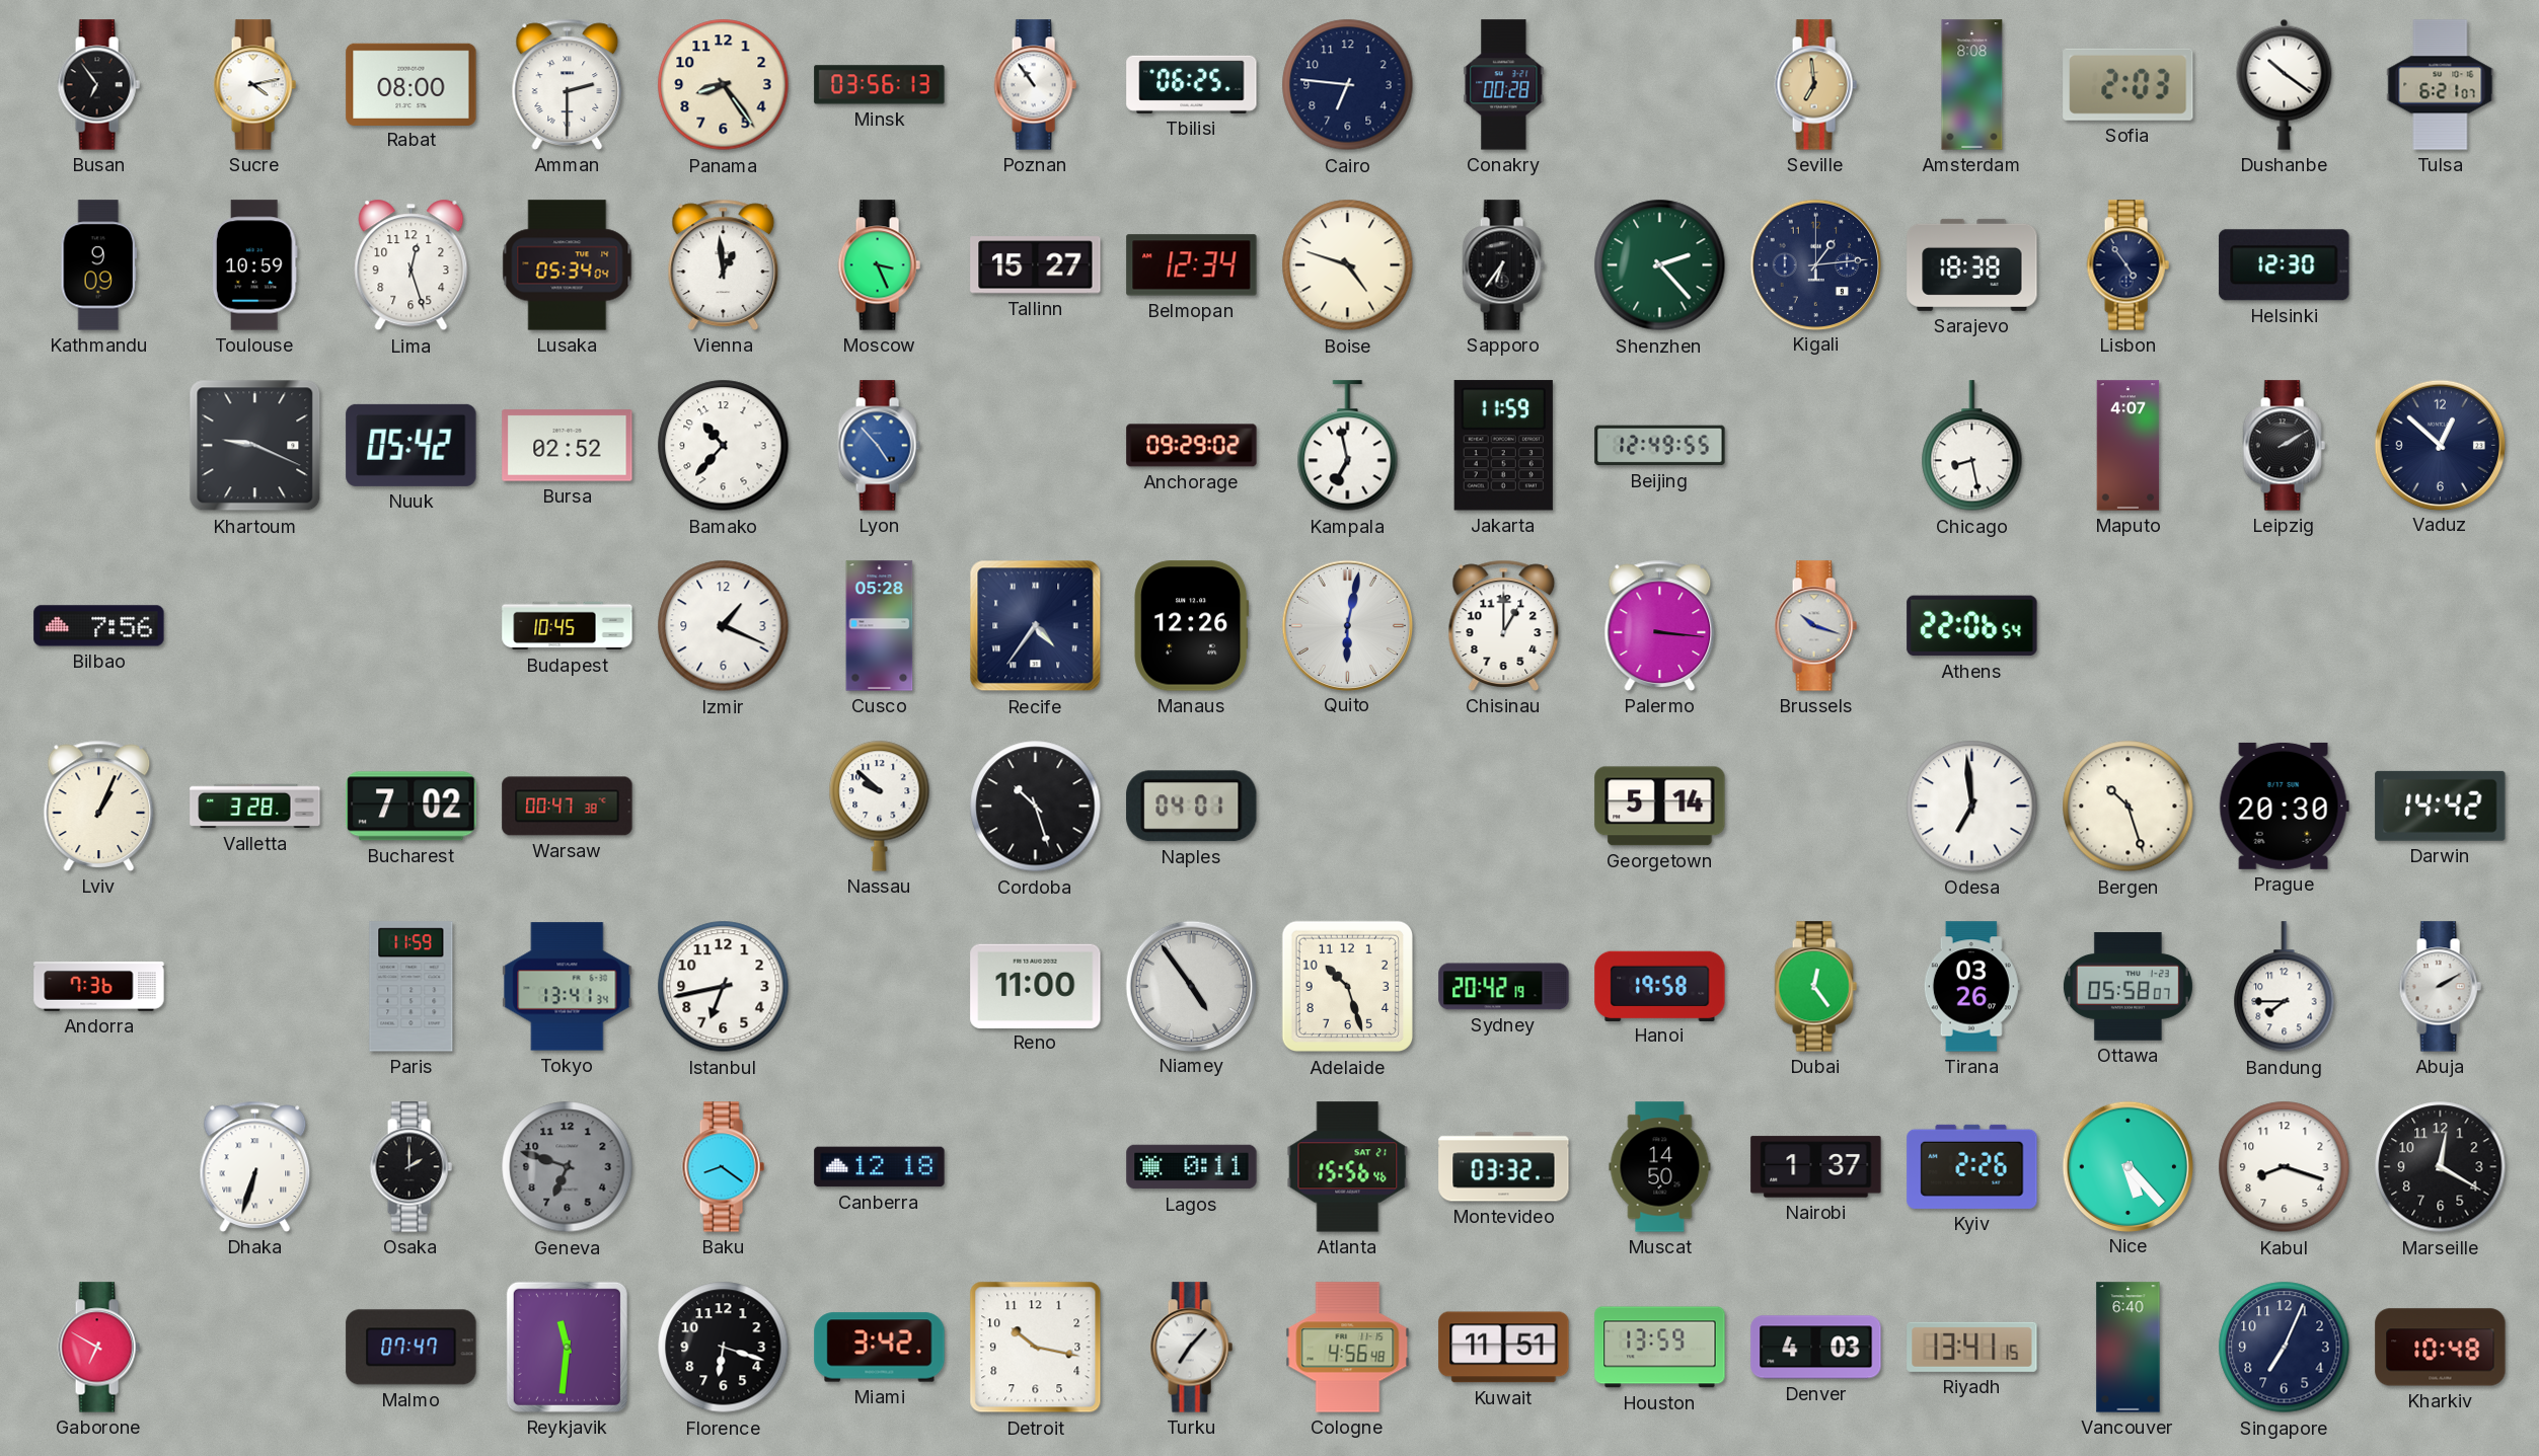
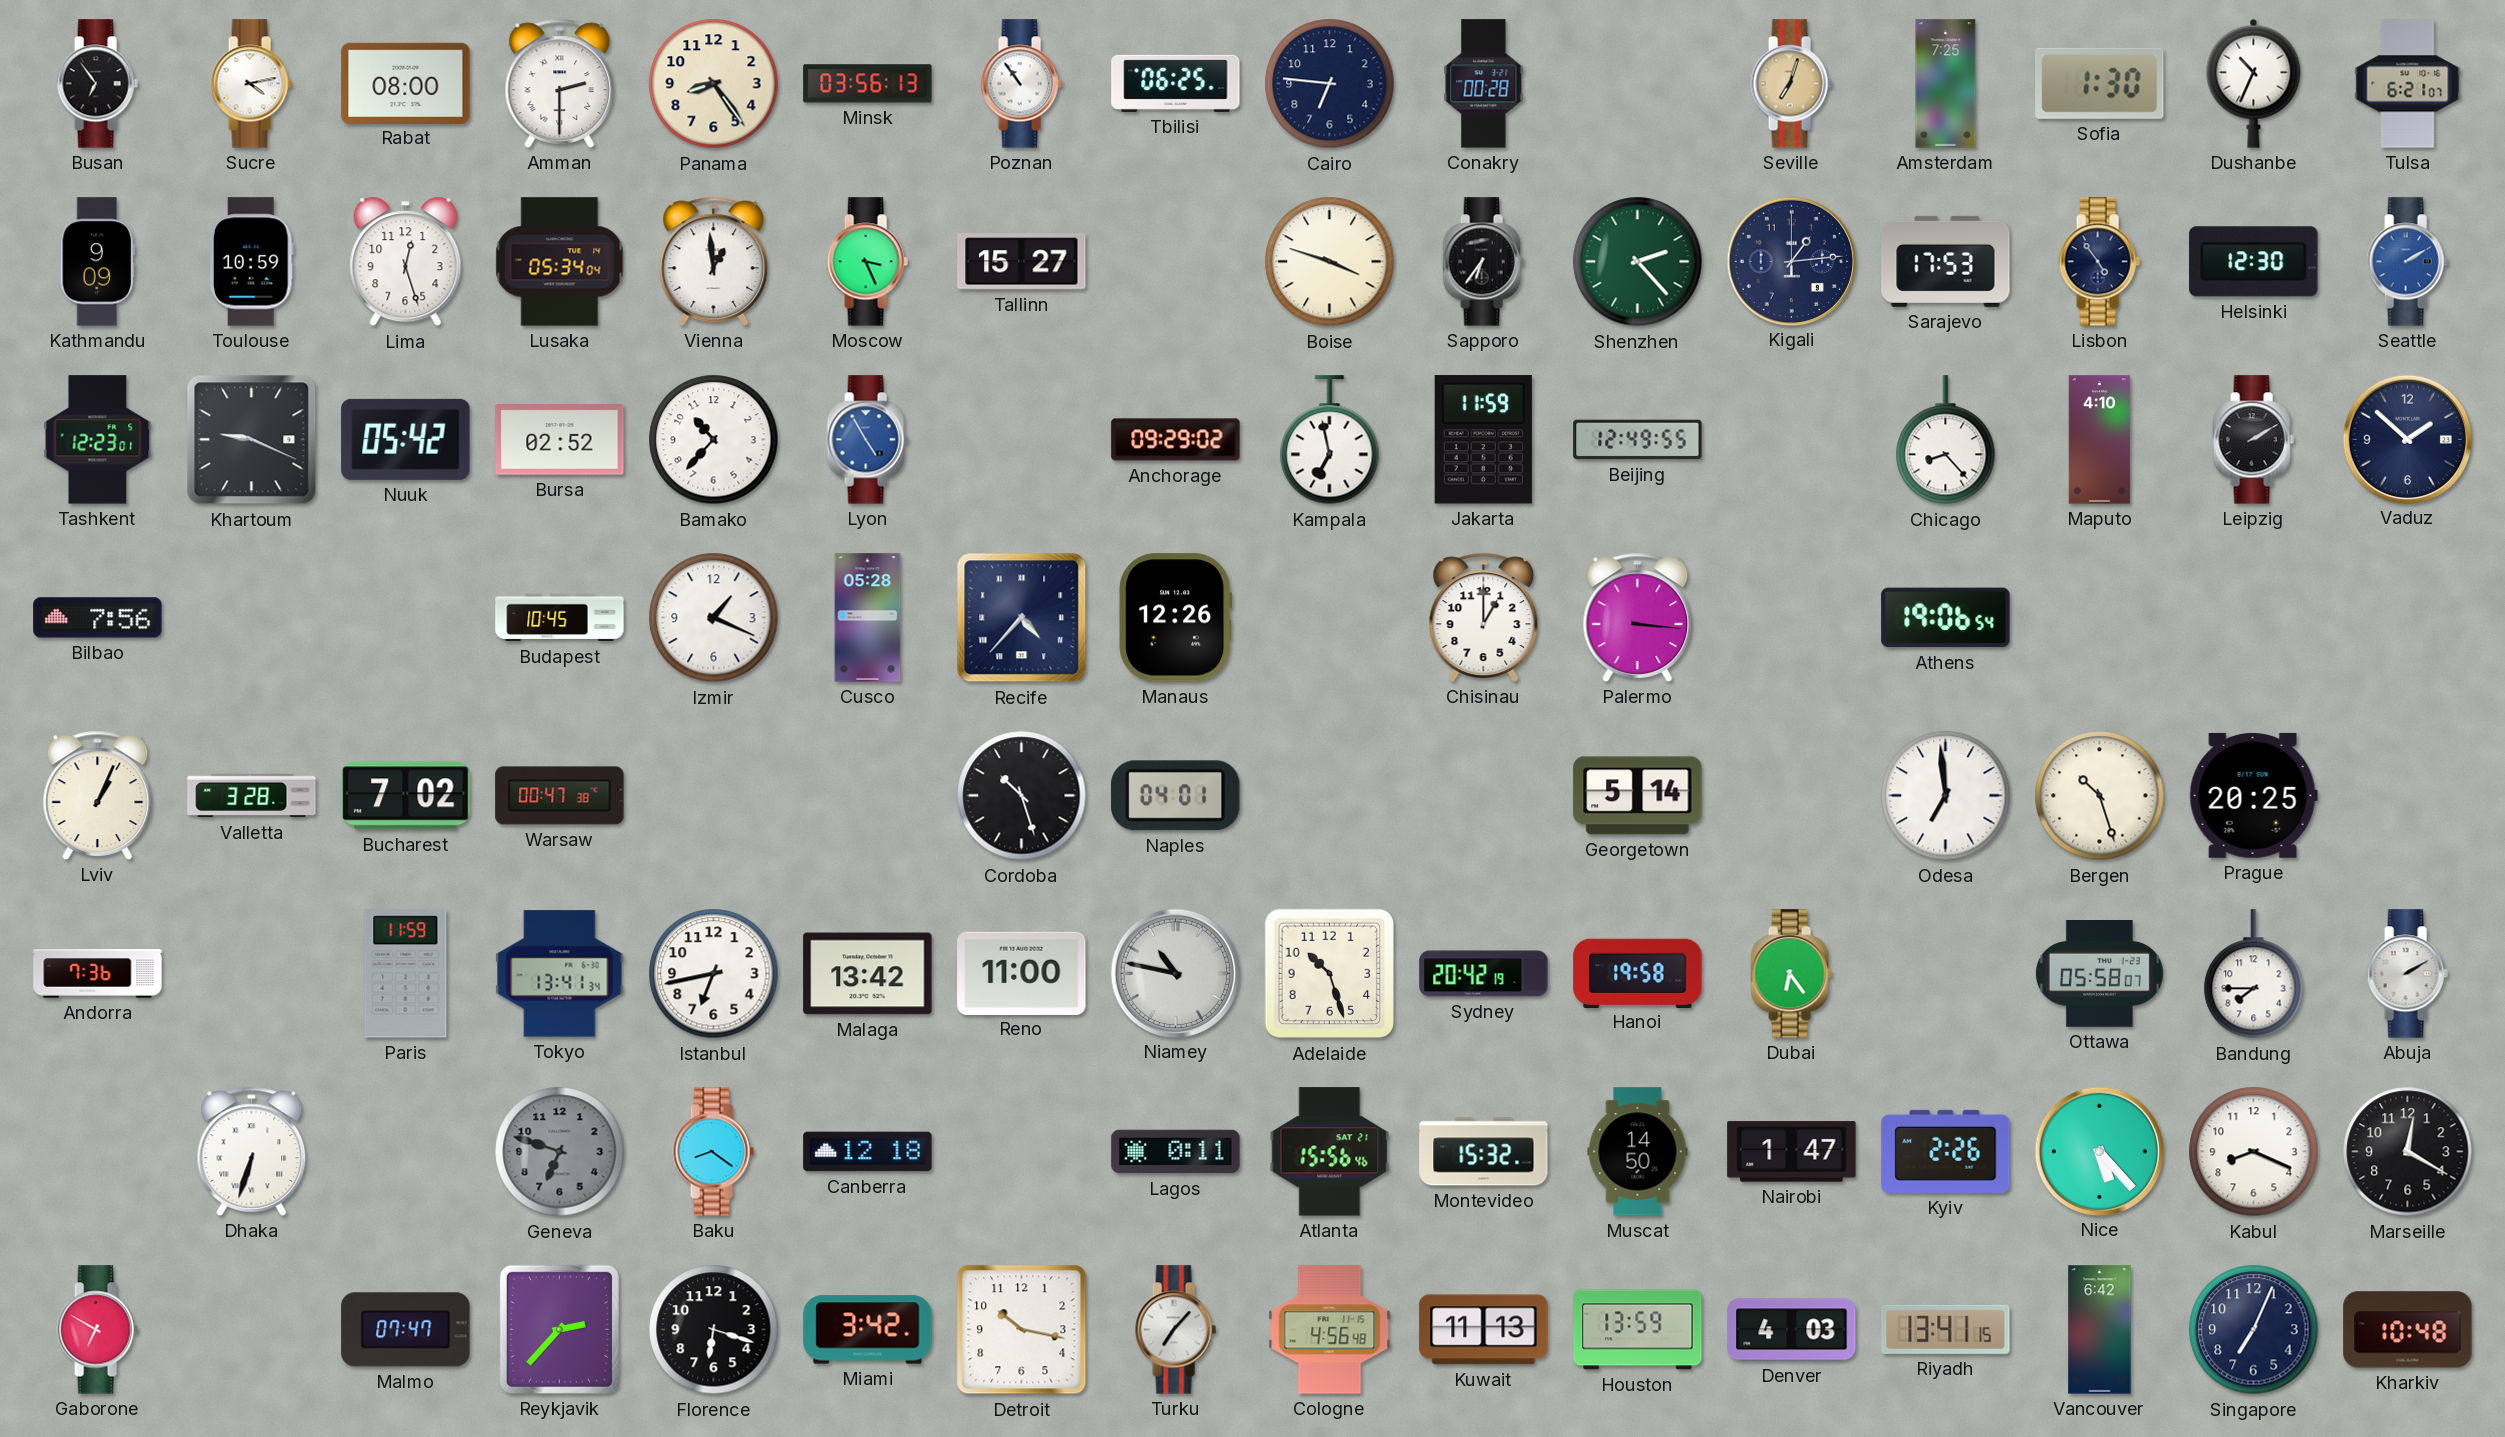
Seville: 6:59 -> 7:03 (1791, 84)
Amsterdam: 8:08 -> 7:25 (1946, 84)
Sofia: 2:03 -> 1:30 (2100, 83)
Dushanbe: 10:21 -> 10:34 (2254, 83)
Belmopan: 12:34 -> none (1192, 265)
Boise: 4:48 -> 3:48 (1330, 262)
Sarajevo: 18:38 -> 17:53 (1946, 261)
Seattle: none -> 2:10 (2407, 262)
Tashkent: none -> 12:23 (98, 440)
Lyon: 4:53 -> 4:55 (867, 440)
Chicago: 8:28 -> 8:23 (1946, 440)
Maputo: 4:07 -> 4:10 (2100, 440)
Vaduz: 12:52 -> 1:52 (2407, 439)
Recife: 4:36 -> 4:37 (1022, 618)
Quito: 6:02 -> none (1347, 625)
Brussels: 10:18 -> none (1815, 626)
Athens: 22:06 -> 19:06 (1946, 618)
Nassau: 9:52 -> none (880, 806)
Prague: 20:30 -> 20:25 (2253, 795)
Darwin: 14:42 -> none (2441, 806)
Malaga: none -> 13:42 (868, 974)
Niamey: 4:54 -> 10:47 (1175, 973)
Dubai: 12:24 -> 6:24 (1791, 974)
Tirana: 03:26 -> none (1971, 987)
Osaka: 2:00 -> none (410, 1167)
Montevideo: 03:32 -> 15:32 (1484, 1152)
Nairobi: 1:37 -> 1:47 (1792, 1152)
Kabul: 8:18 -> 8:19 (2254, 1152)
Reykjavik: 11:31 -> 2:37 (559, 1329)
Kuwait: 11:51 -> 11:13 (1484, 1330)
Vancouver: 6:40 -> 6:42 (2100, 1330)
